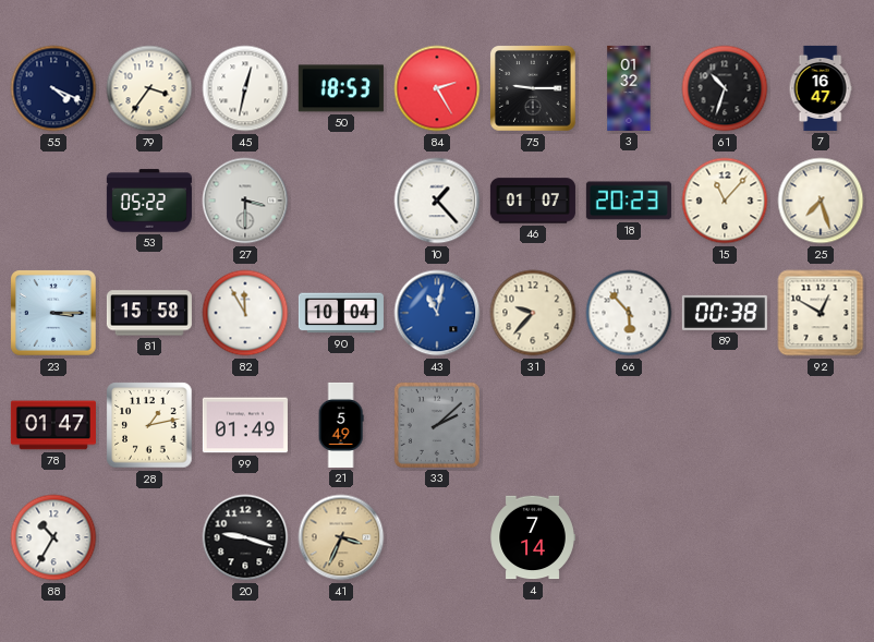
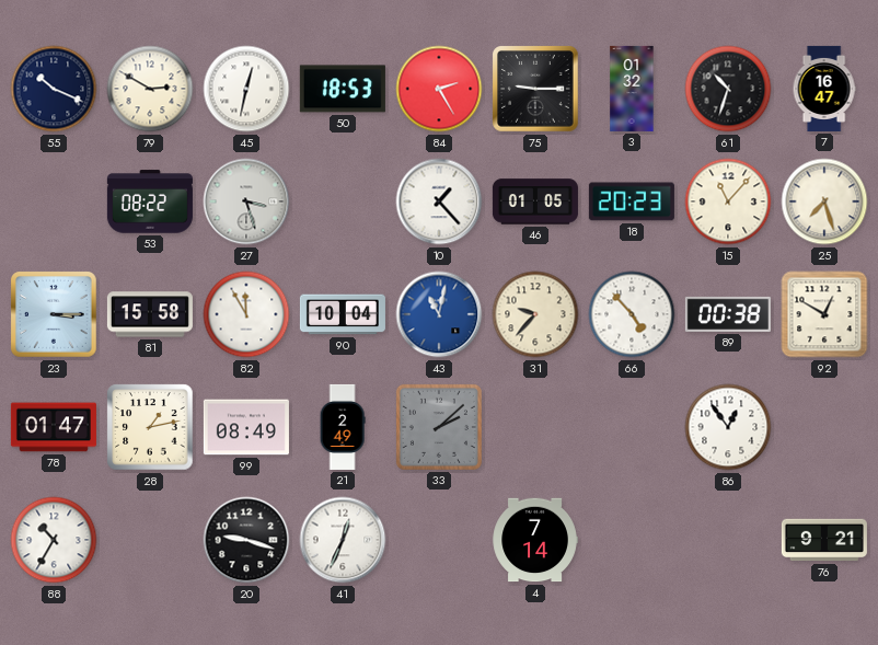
55: 4:19 -> 10:19 (54, 89)
79: 3:36 -> 2:50 (150, 89)
53: 05:22 -> 08:22 (150, 201)
27: 3:30 -> 3:27 (246, 201)
46: 01:07 -> 01:05 (535, 201)
66: 5:53 -> 4:53 (632, 314)
99: 01:49 -> 08:49 (246, 427)
21: 5:49 -> 2:49 (343, 427)
86: none -> 12:54 (728, 427)
41: 3:34 -> 12:34 (343, 540)
41 dial: champagne -> white (343, 540)
76: none -> 9:21 (824, 540)
